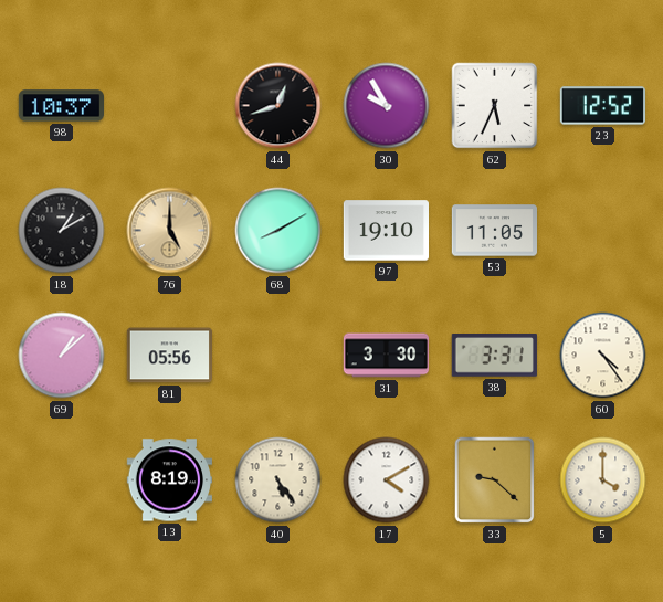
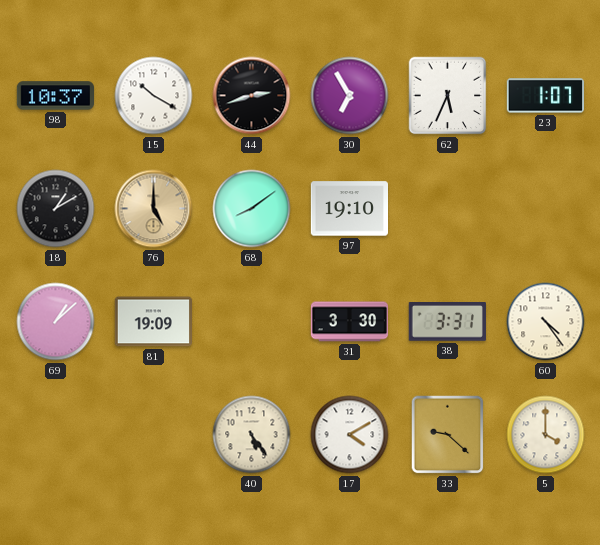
15: none -> 10:20 (154, 96)
44: 12:42 -> 2:42 (252, 96)
30: 9:55 -> 6:55 (350, 96)
23: 12:52 -> 1:07 (546, 96)
68: 8:10 -> 8:09 (252, 209)
53: 11:05 -> none (495, 231)
81: 05:56 -> 19:09 (153, 322)
13: 8:19 -> none (170, 480)
